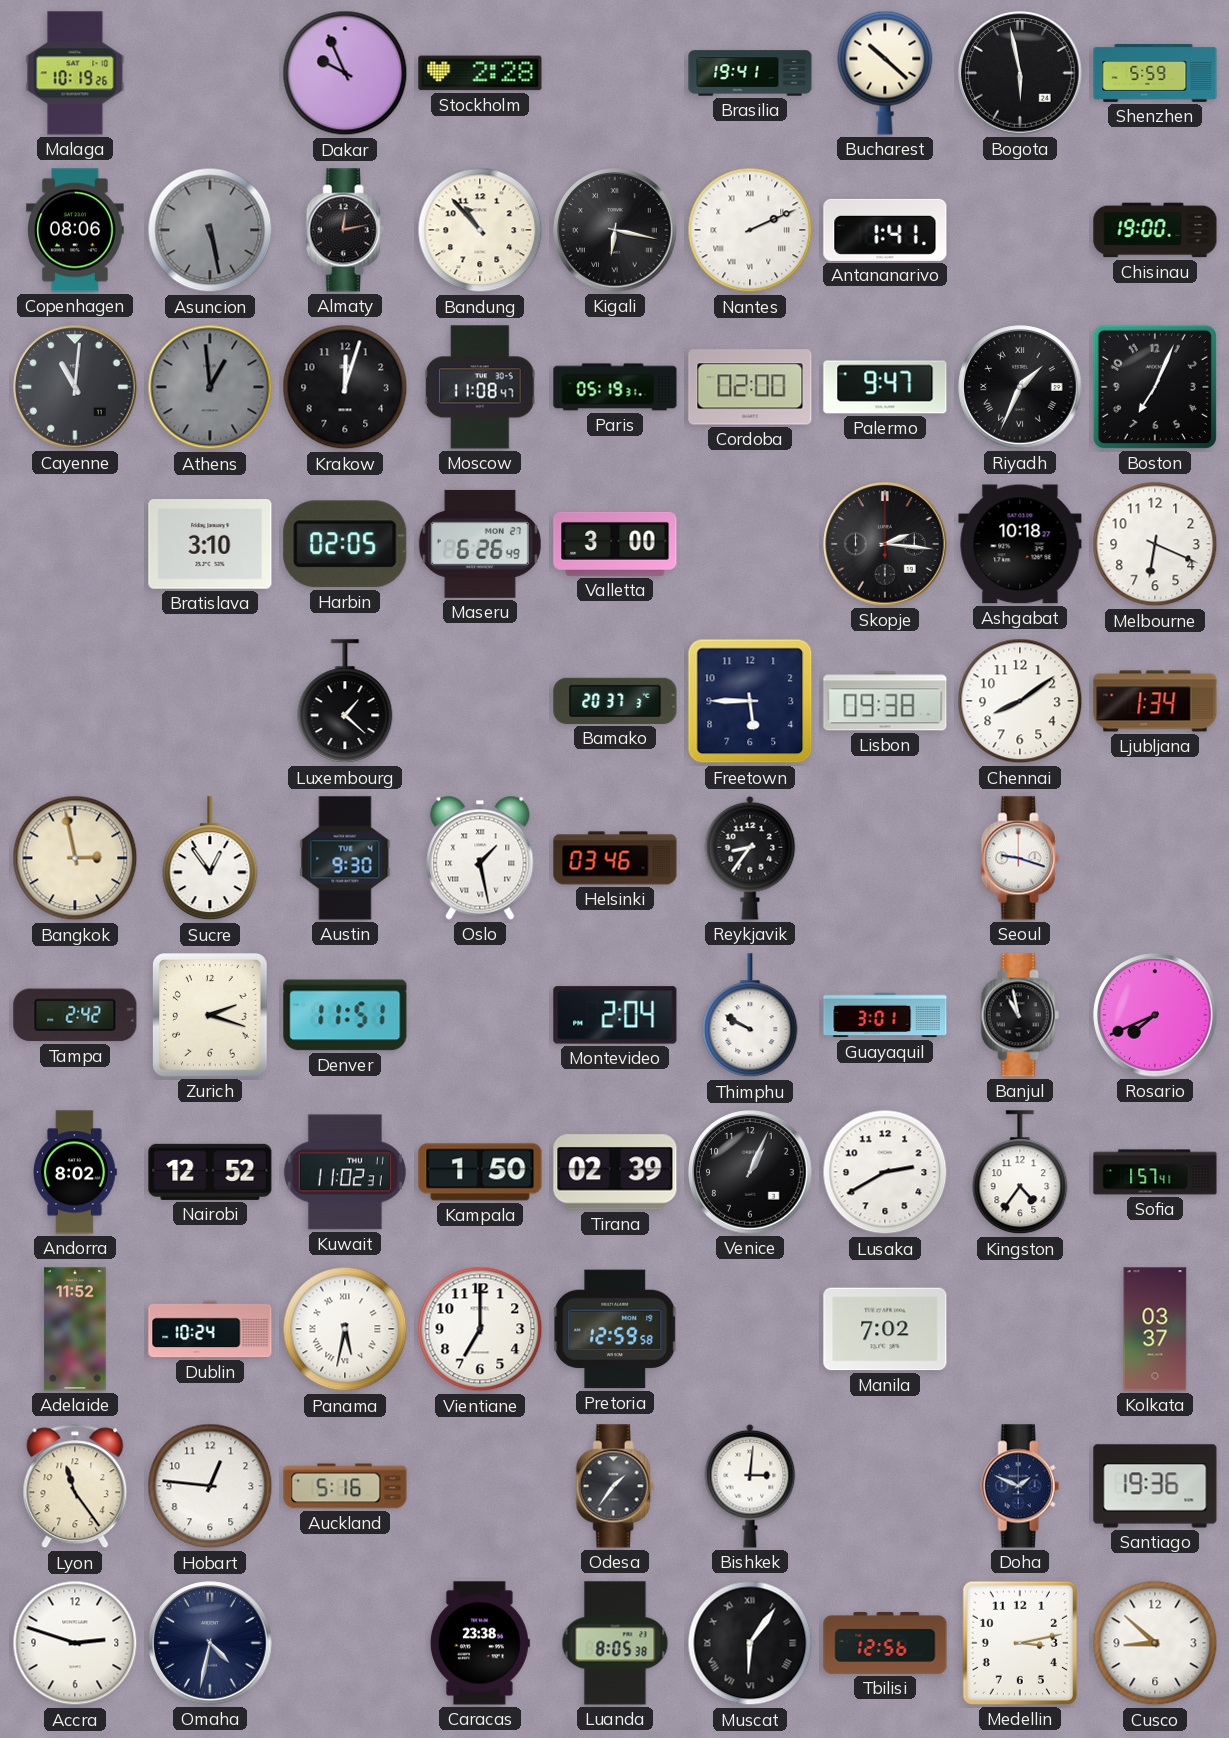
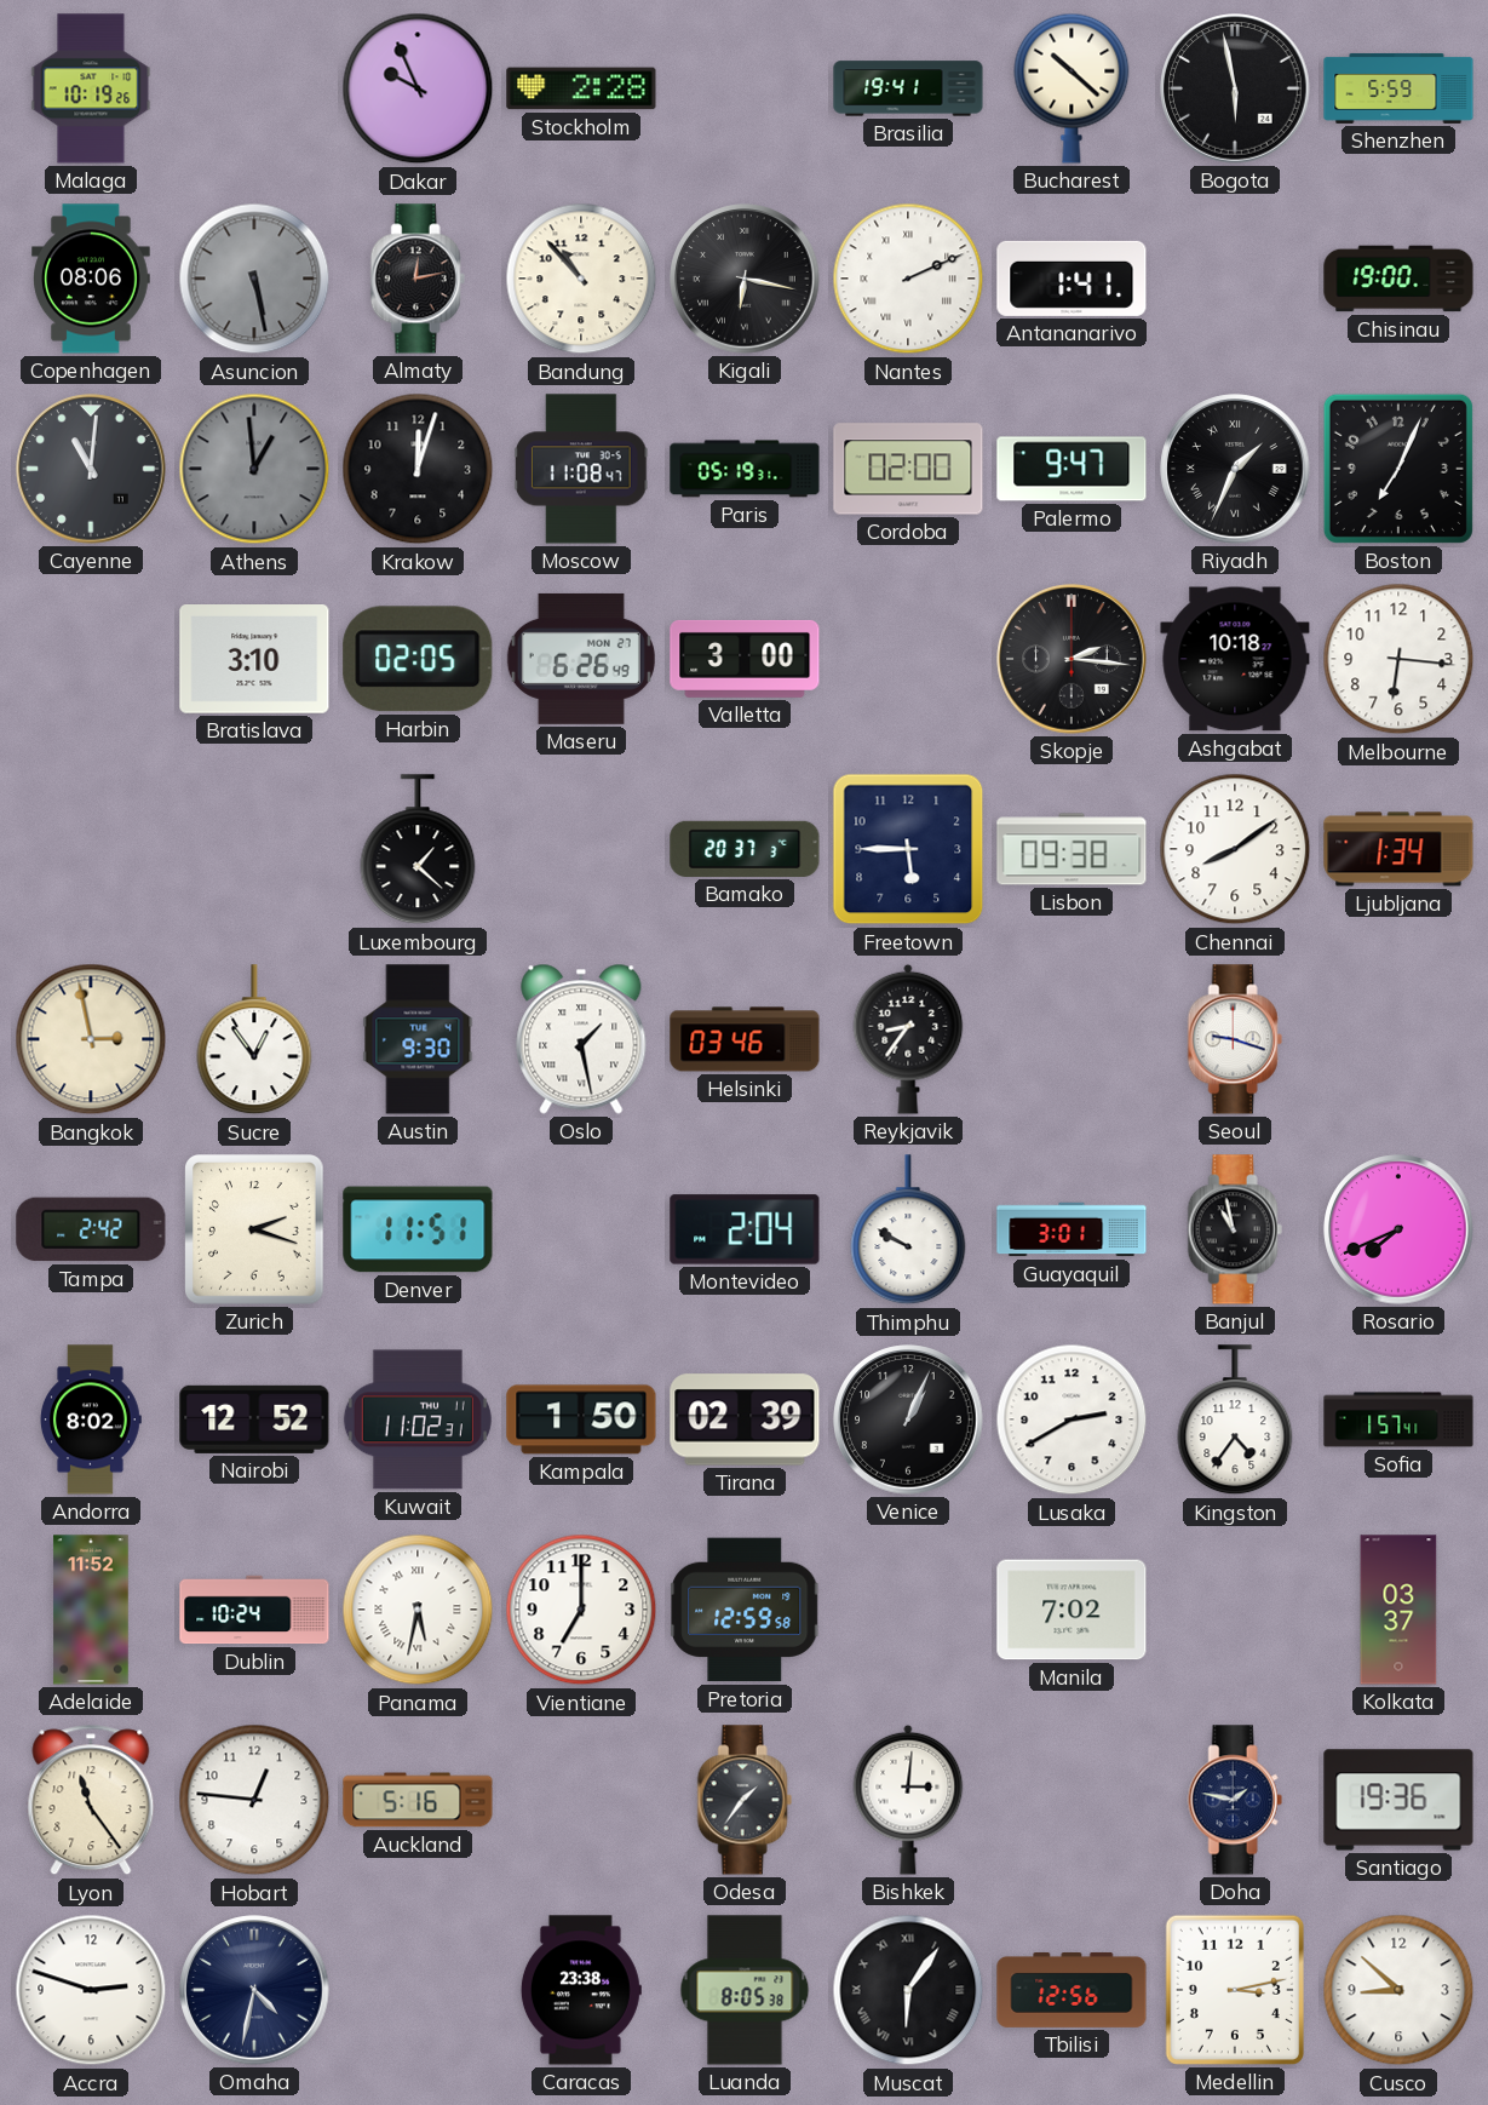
Melbourne: 6:19 -> 6:16 (1398, 659)
Doha: 1:49 -> 1:47 (1235, 1800)
